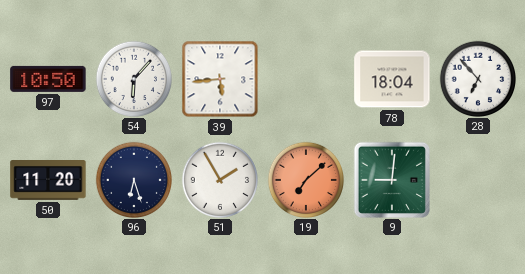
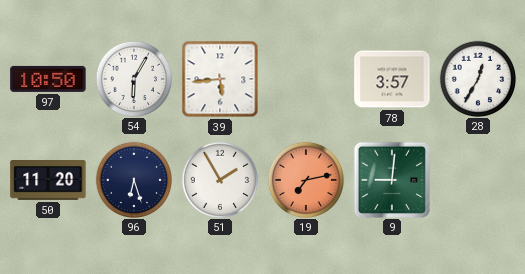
54: 6:07 -> 6:05 (133, 78)
78: 18:04 -> 3:57 (392, 79)
28: 6:53 -> 12:35 (477, 78)
19: 7:08 -> 7:13 (305, 179)
